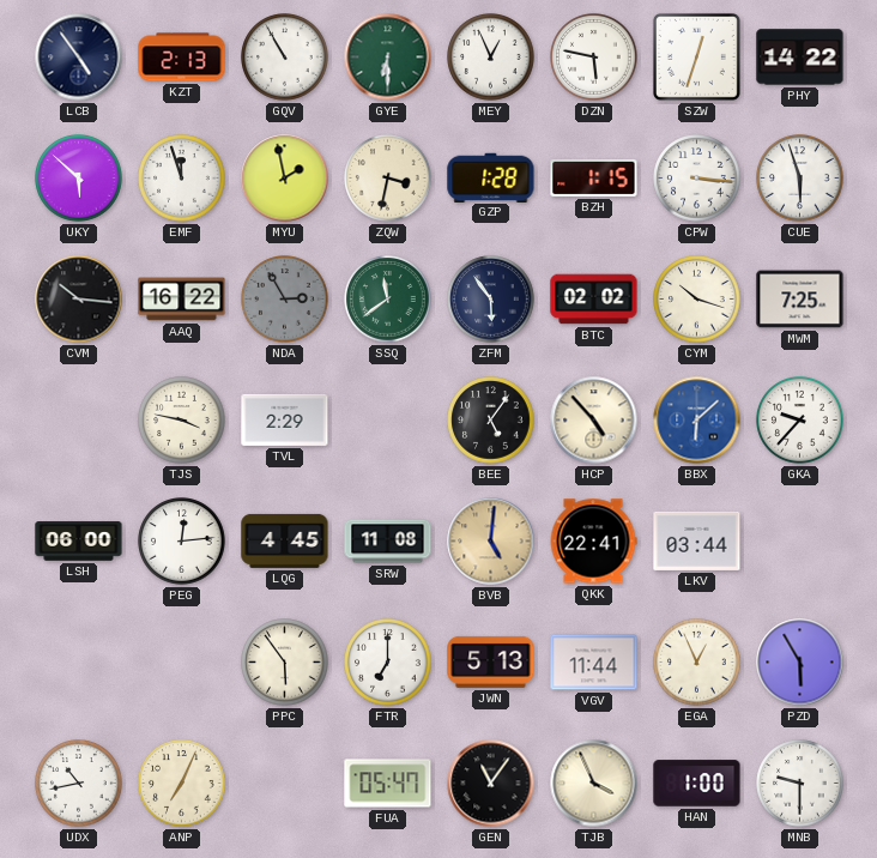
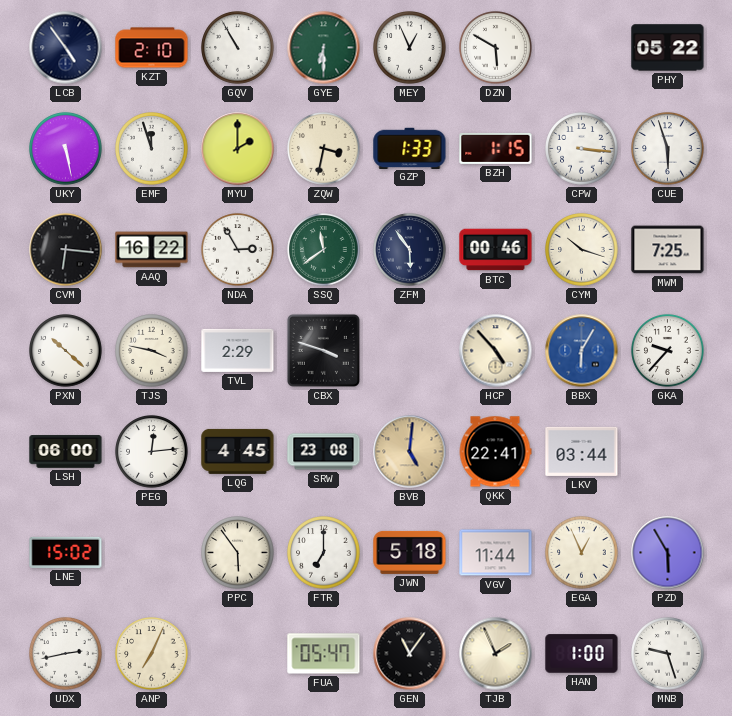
KZT: 2:13 -> 2:10 (152, 48)
DZN: 5:47 -> 5:50 (496, 48)
SZW: 12:33 -> none (696, 56)
PHY: 14:22 -> 05:22 (668, 48)
UKY: 5:52 -> 5:28 (66, 149)
MYU: 1:58 -> 2:00 (238, 149)
GZP: 1:28 -> 1:33 (410, 148)
CVM: 10:16 -> 6:16 (66, 250)
NDA dial: grey -> white (238, 250)
BTC: 02:02 -> 00:46 (496, 250)
PXN: none -> 10:22 (66, 351)
CBX: none -> 3:48 (323, 350)
BEE: 5:06 -> none (491, 421)
BBX: 6:08 -> 6:05 (582, 351)
SRW: 11:08 -> 23:08 (324, 452)
LNE: none -> 15:02 (66, 552)
JWN: 5:13 -> 5:18 (410, 552)
UDX: 10:43 -> 2:43 (66, 654)
TJB: 3:56 -> 1:56 (496, 654)
MNB: 9:30 -> 9:27 (668, 654)
